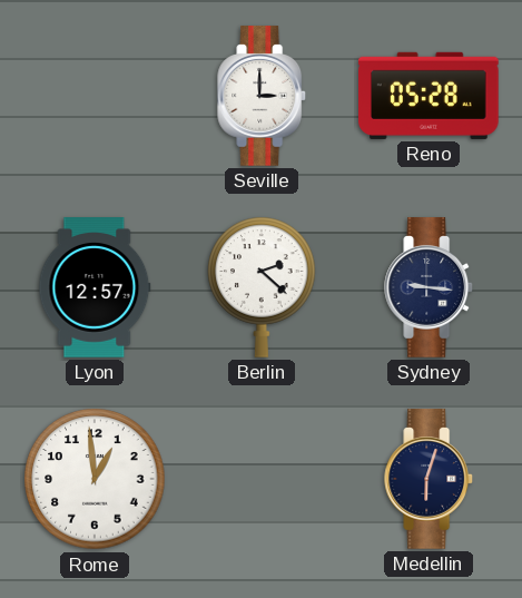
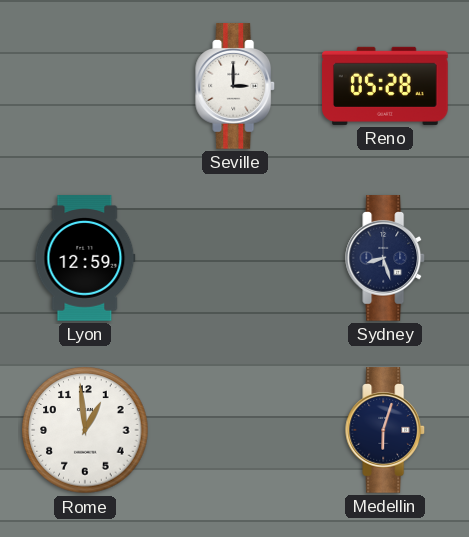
Lyon: 12:57 -> 12:59 (85, 258)
Berlin: 2:22 -> none (262, 287)
Sydney: 9:16 -> 8:27 (386, 258)
